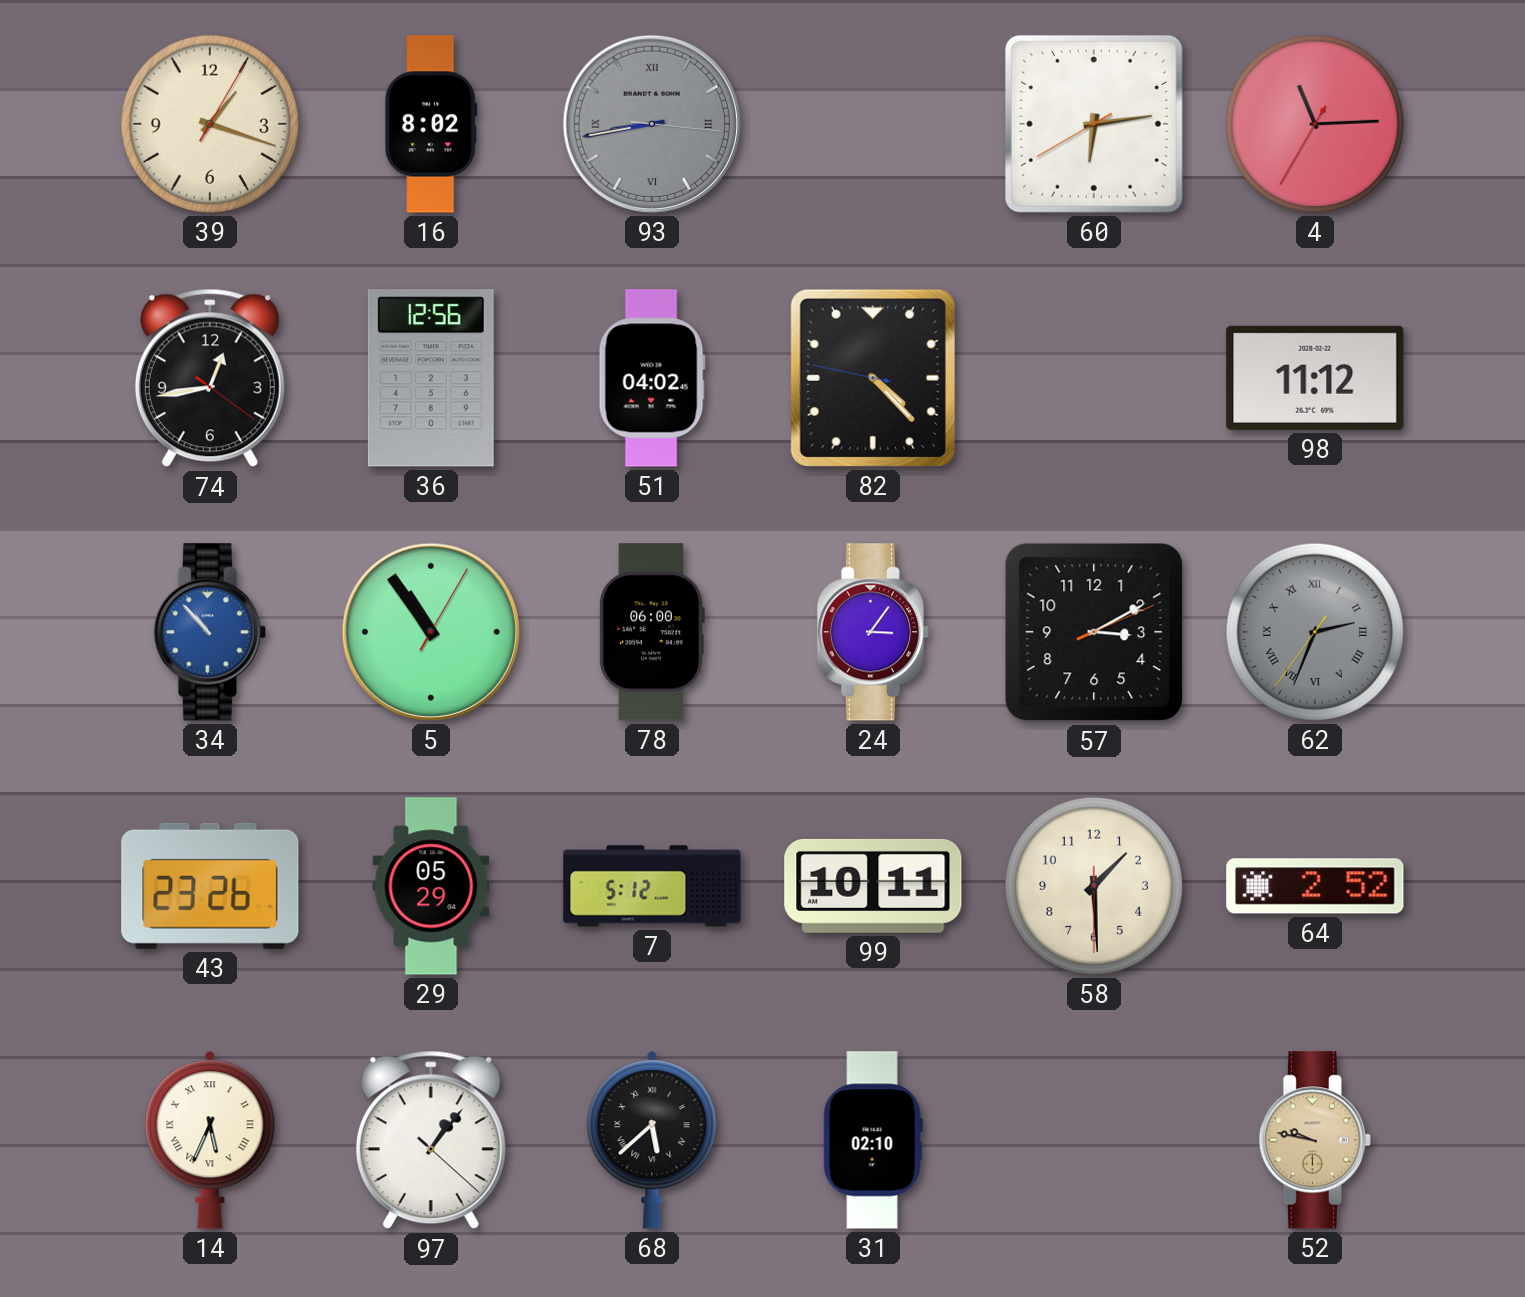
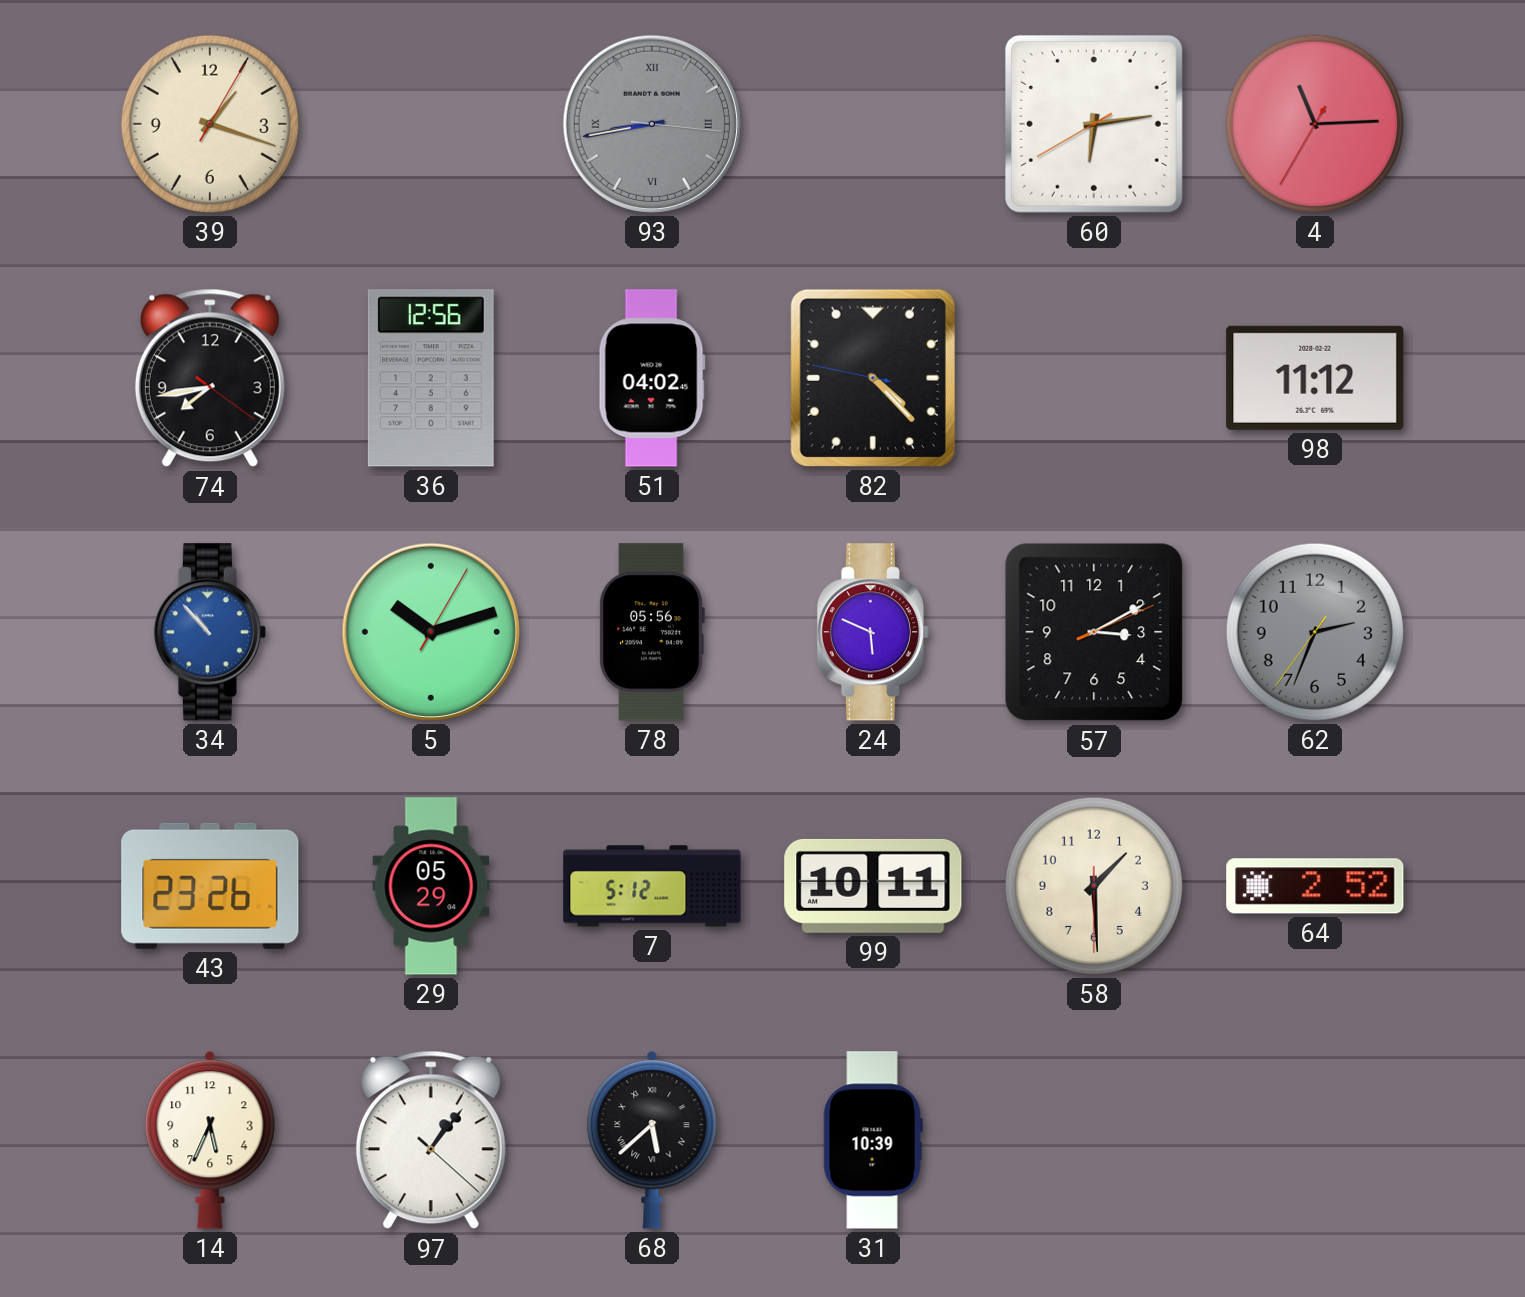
16: 8:02 -> none (431, 124)
74: 12:43 -> 7:43 (210, 378)
5: 10:54 -> 10:12 (431, 632)
78: 06:00 -> 05:56 (652, 632)
24: 3:06 -> 5:49 (873, 632)
62 numerals: Roman -> Arabic (1315, 632)
14 numerals: Roman -> Arabic (210, 1140)
31: 02:10 -> 10:39 (873, 1140)
52: 9:47 -> none (1315, 1140)
